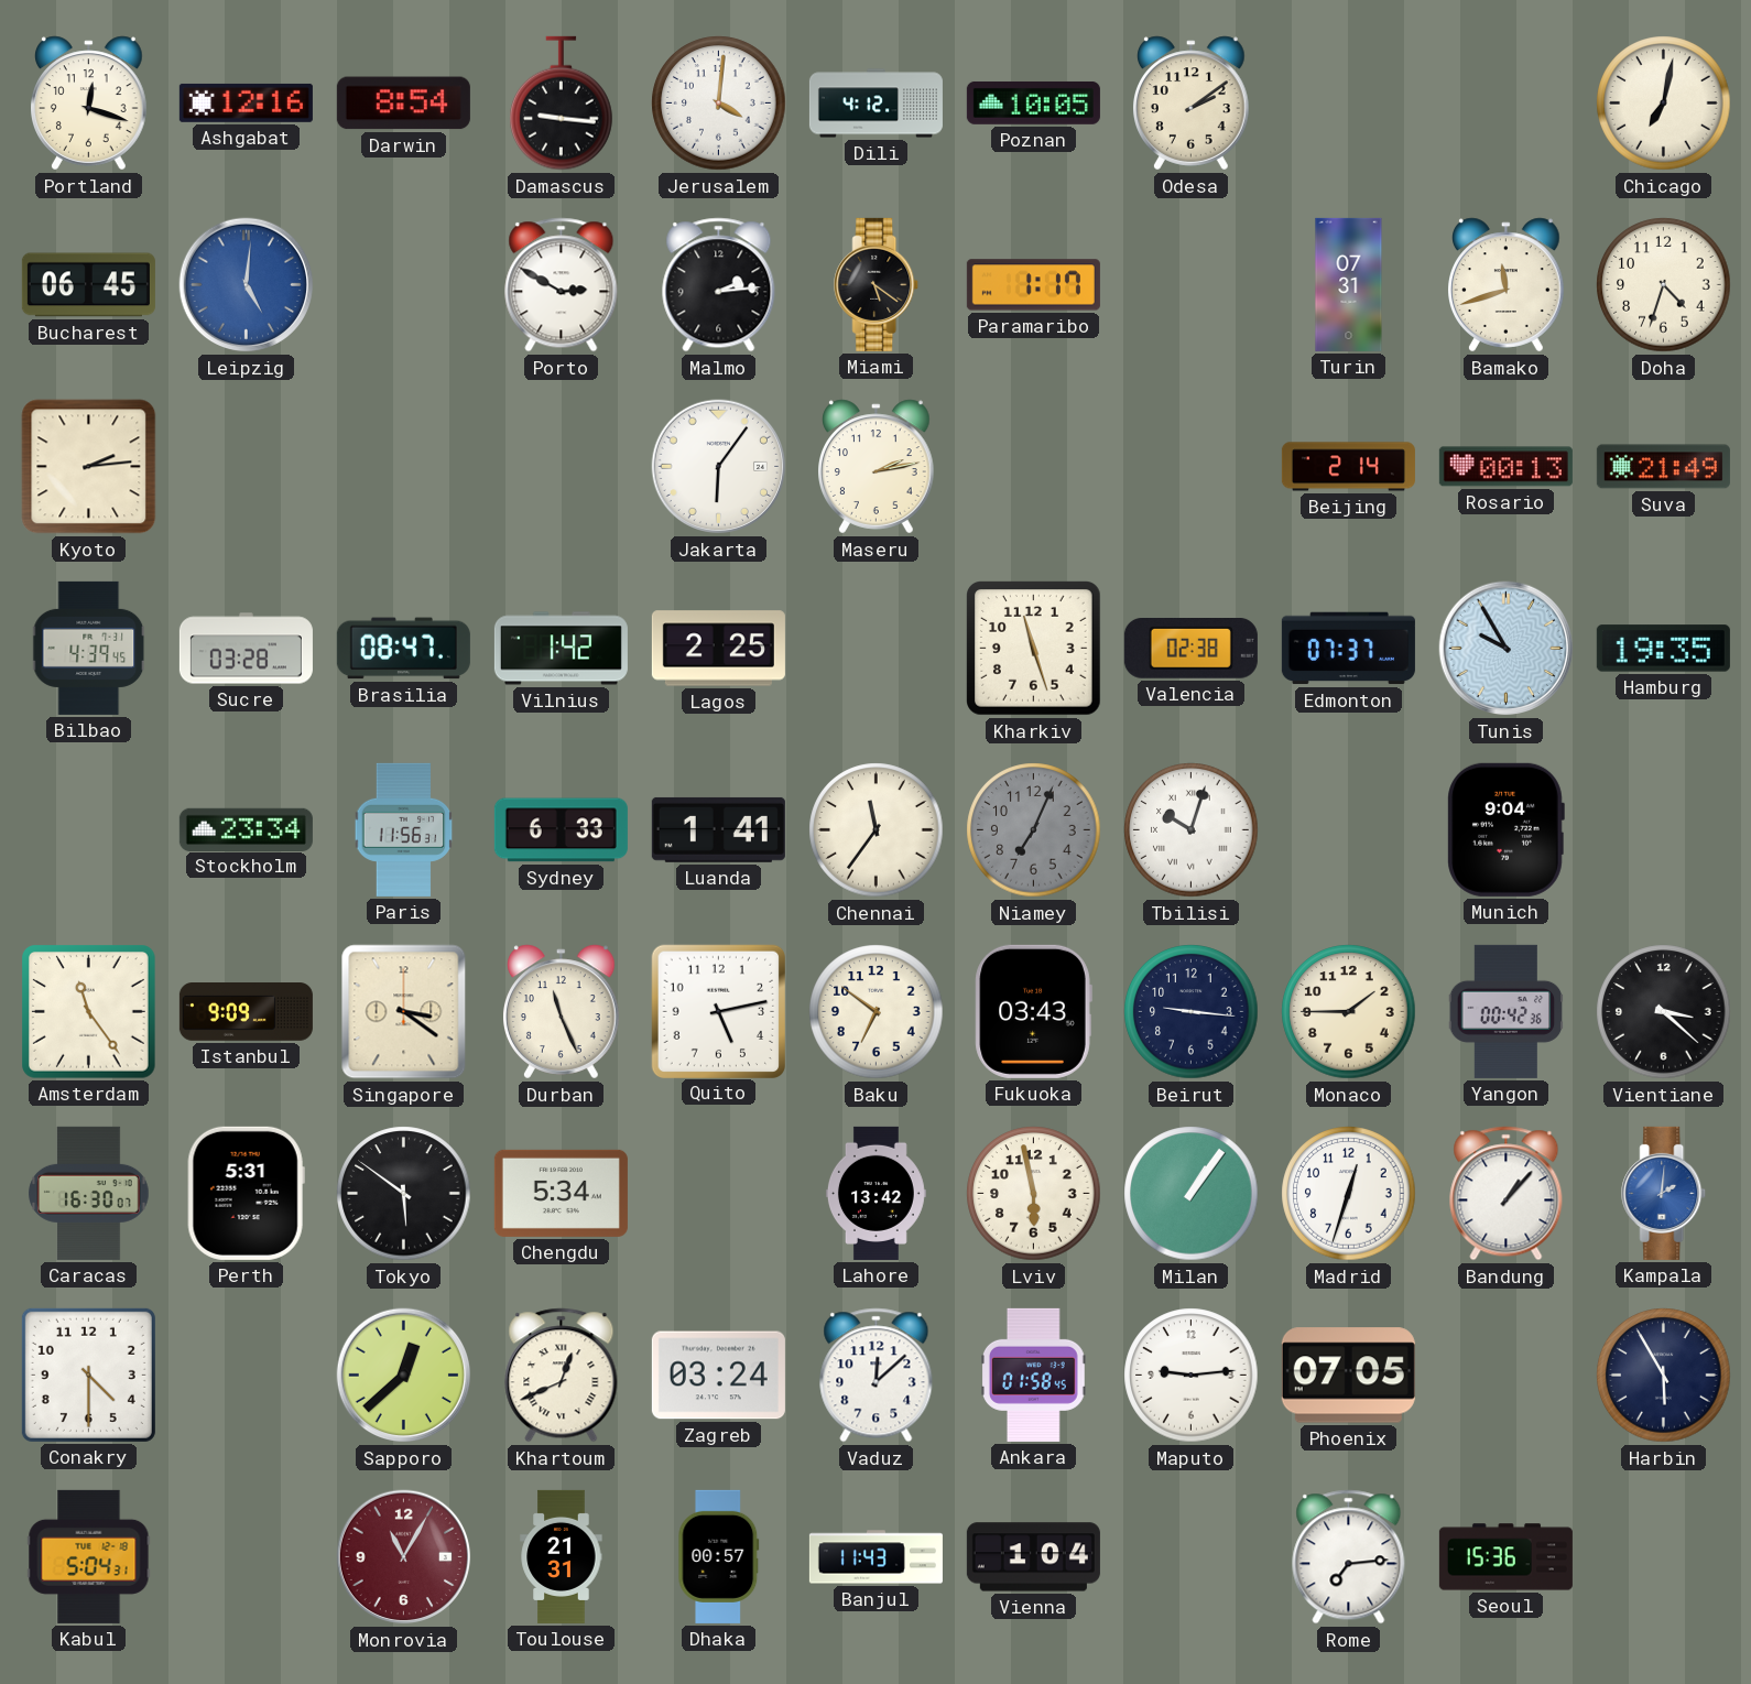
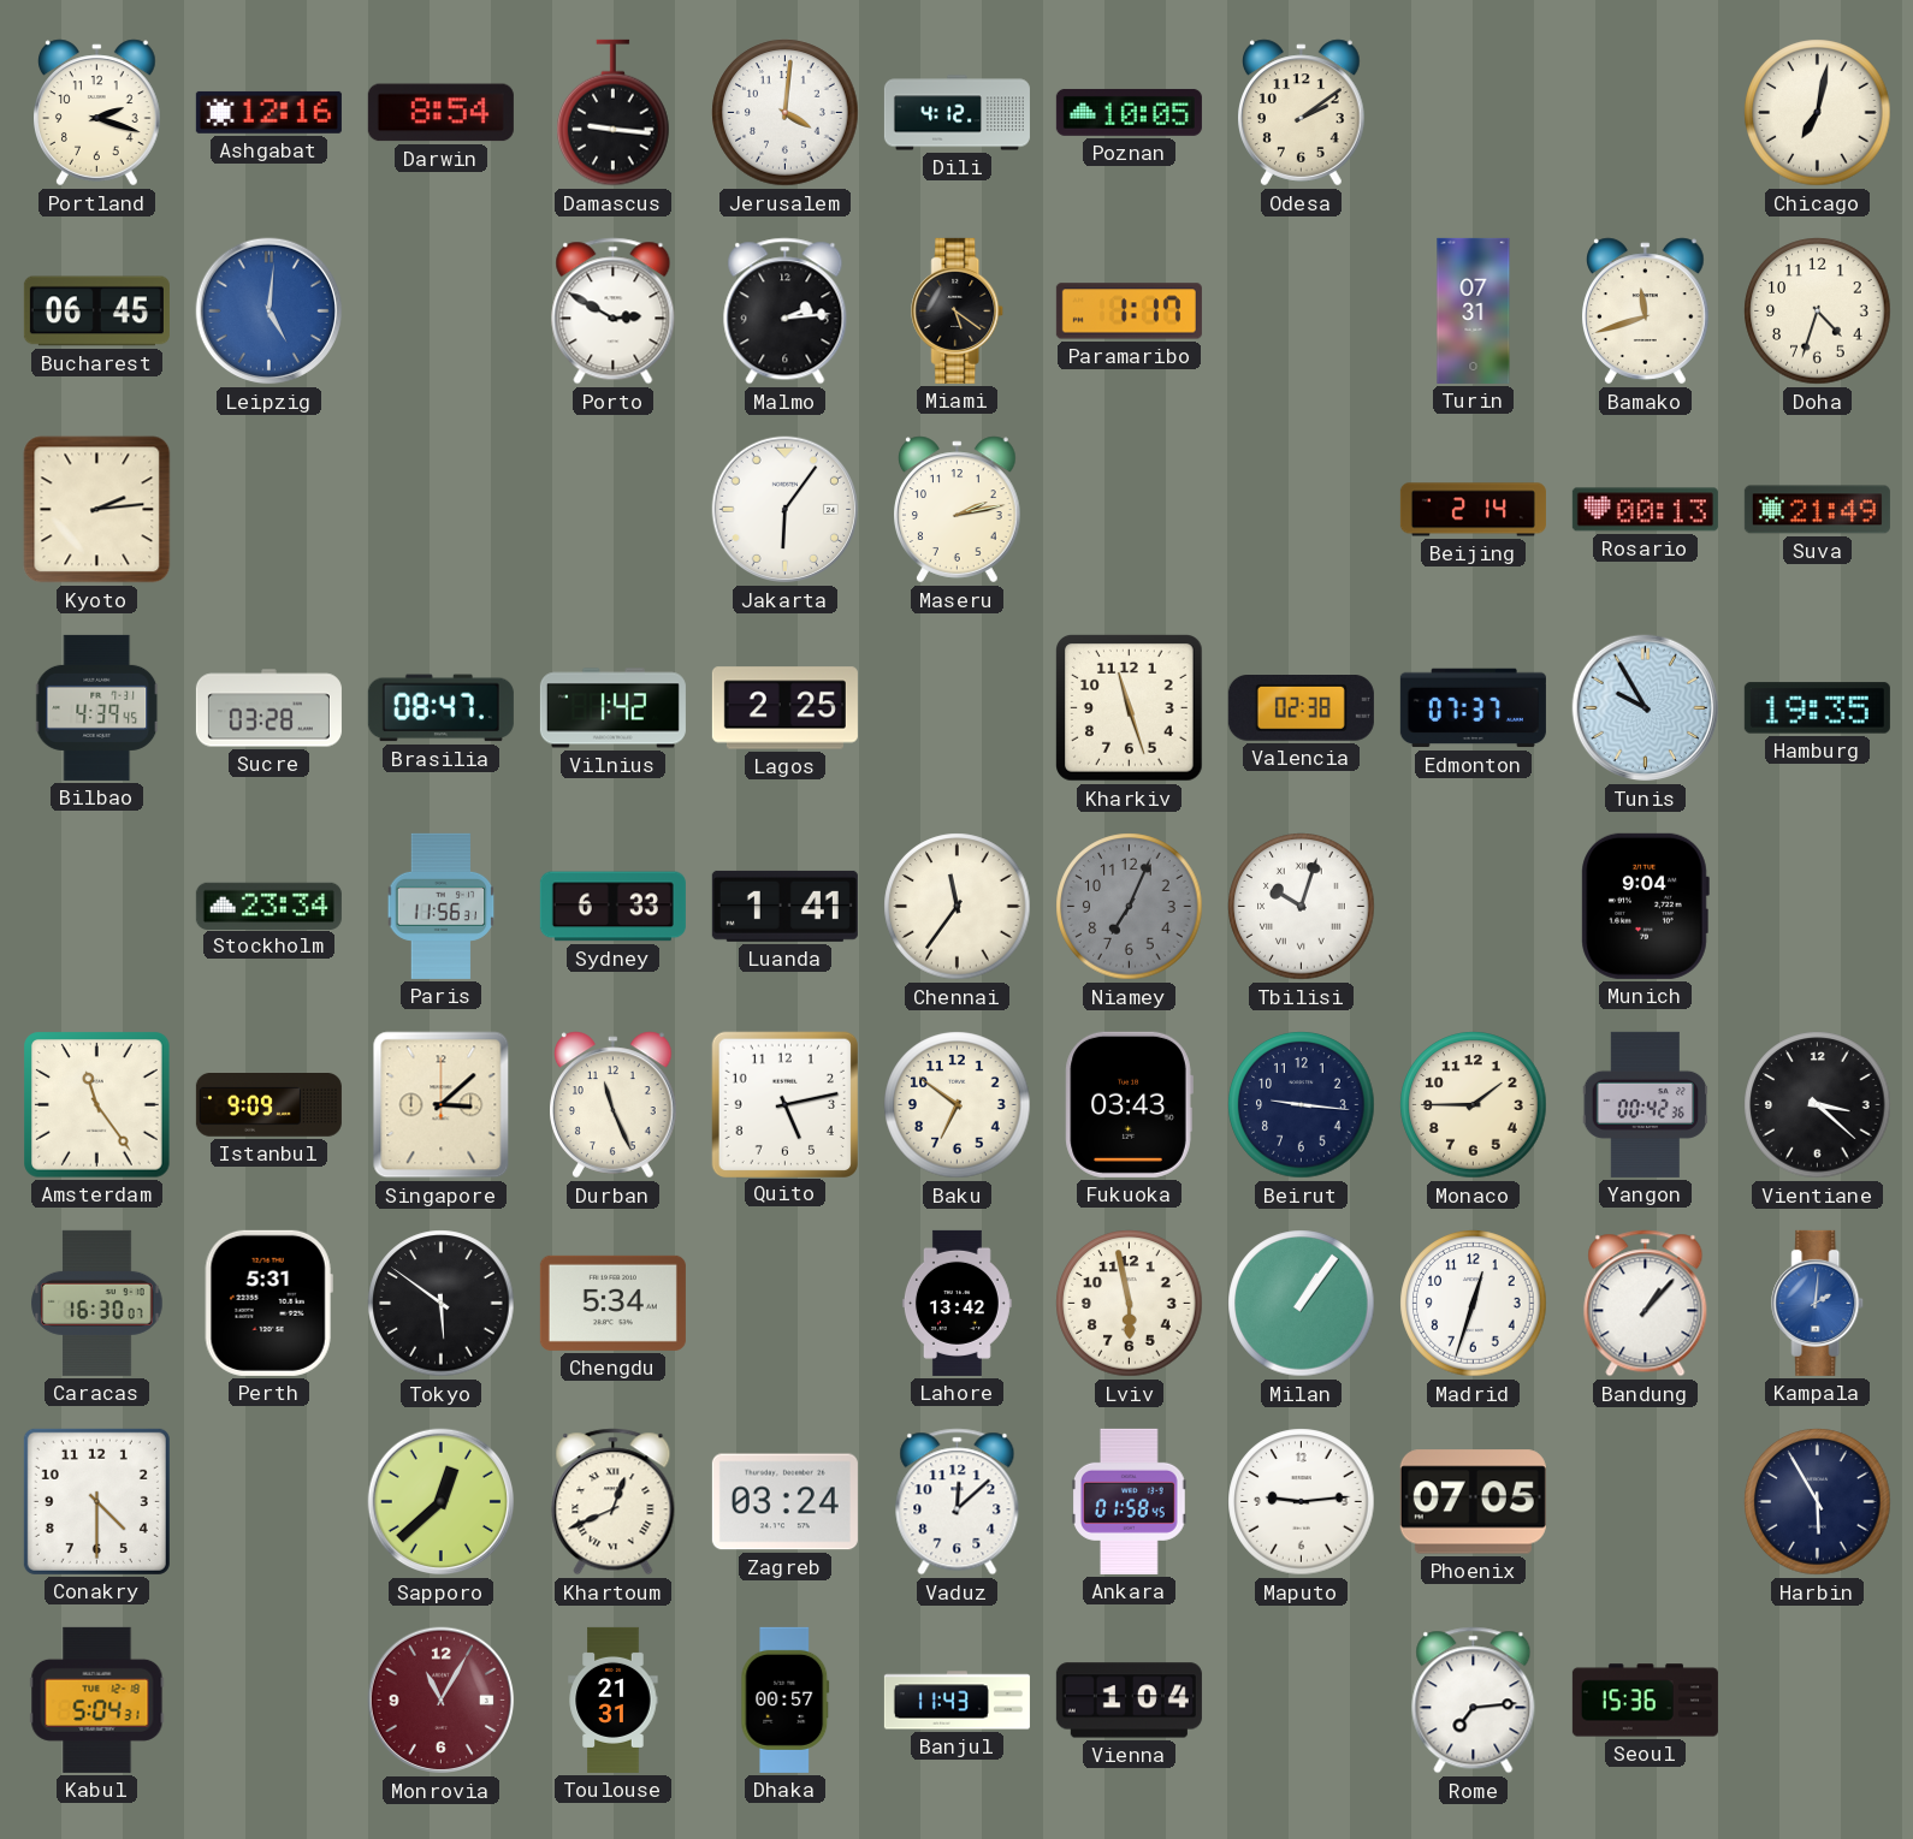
Portland: 12:18 -> 2:18 (97, 113)
Singapore: 3:21 -> 3:08 (442, 1105)
